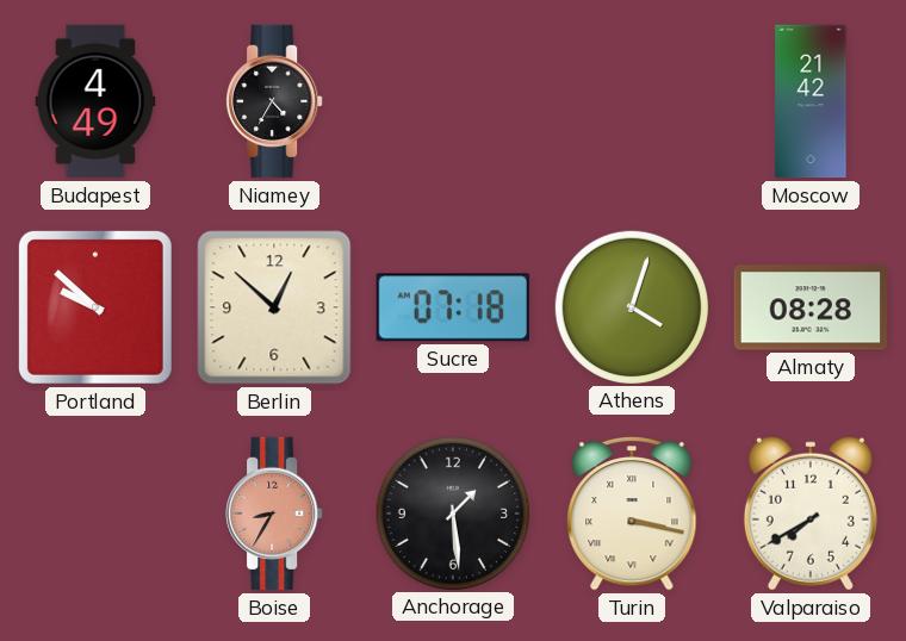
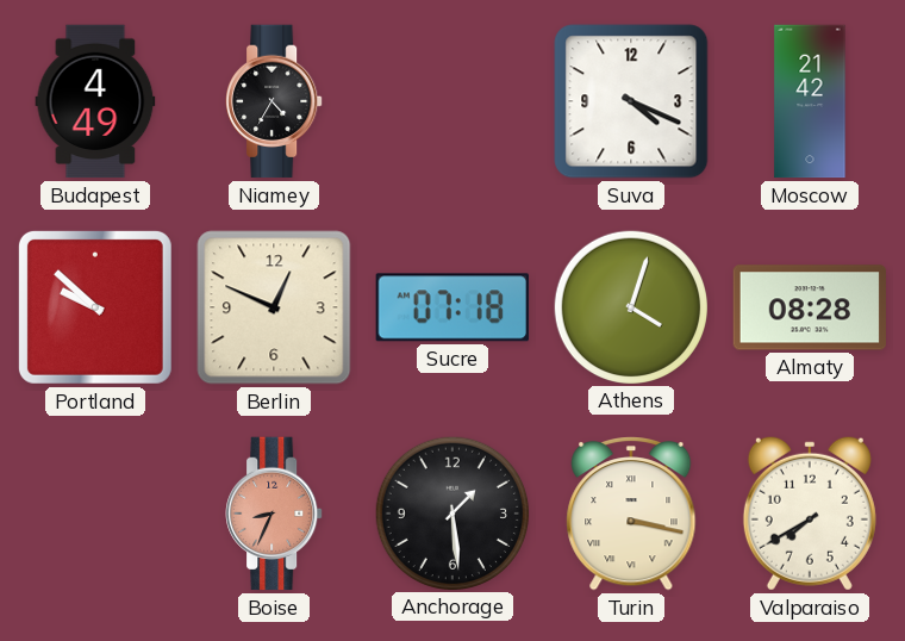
Suva: none -> 4:19 (631, 101)
Berlin: 12:52 -> 12:49 (274, 307)
Boise: 8:35 -> 8:34 (274, 514)
